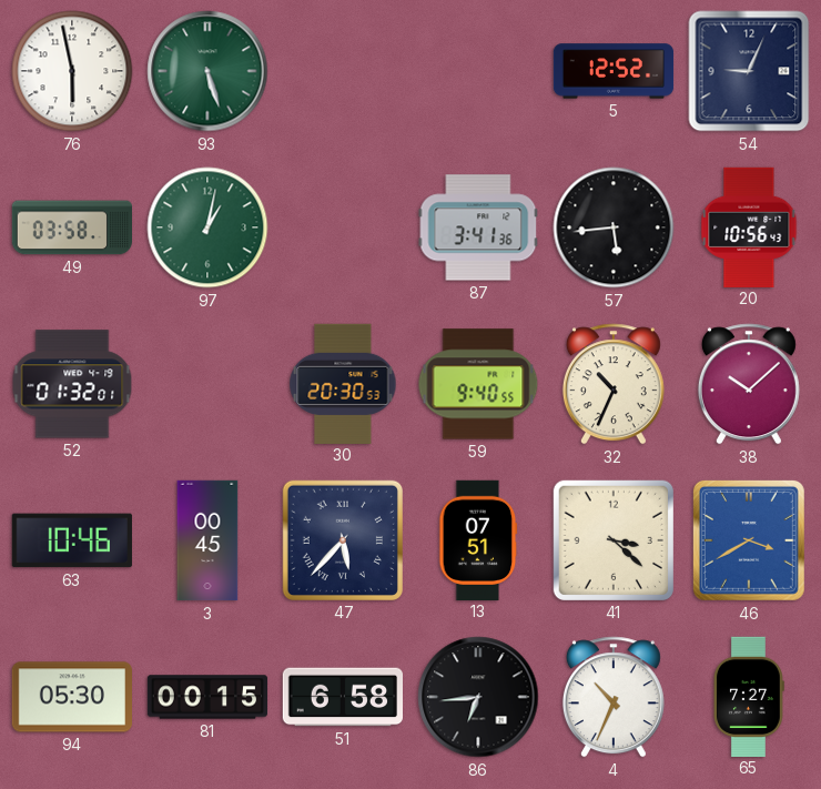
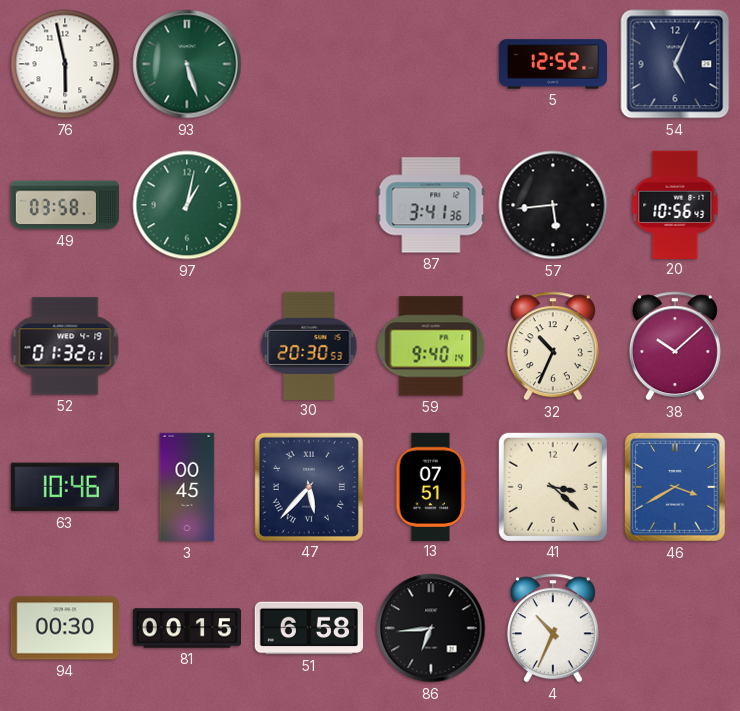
54: 9:04 -> 5:04 (675, 64)
59: 9:40:55 -> 9:40:14 (431, 346)
94: 05:30 -> 00:30 (64, 628)
65: 7:27 -> none (750, 696)
